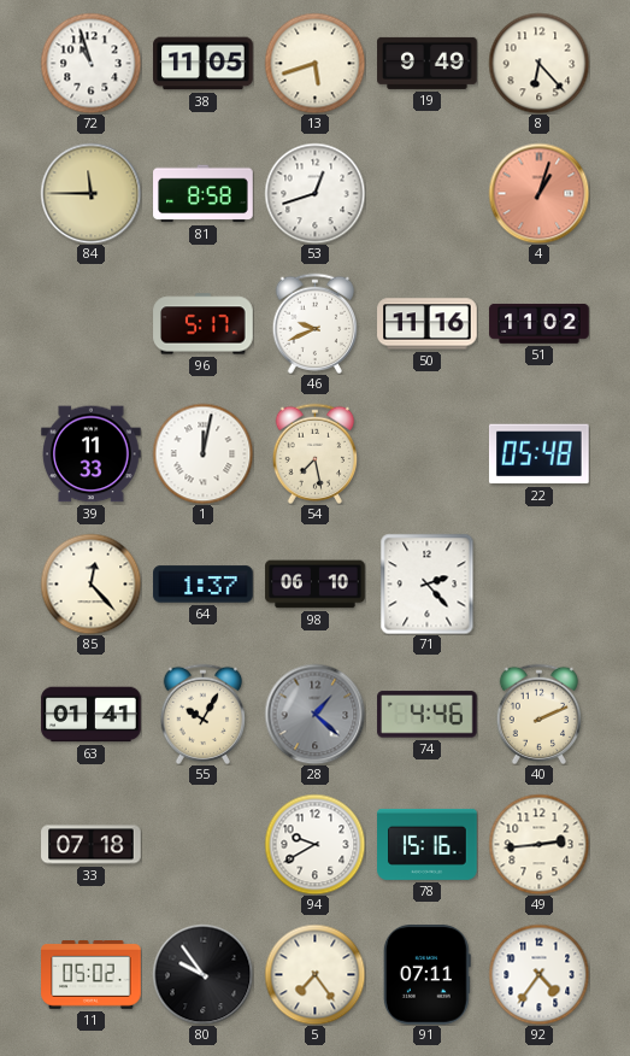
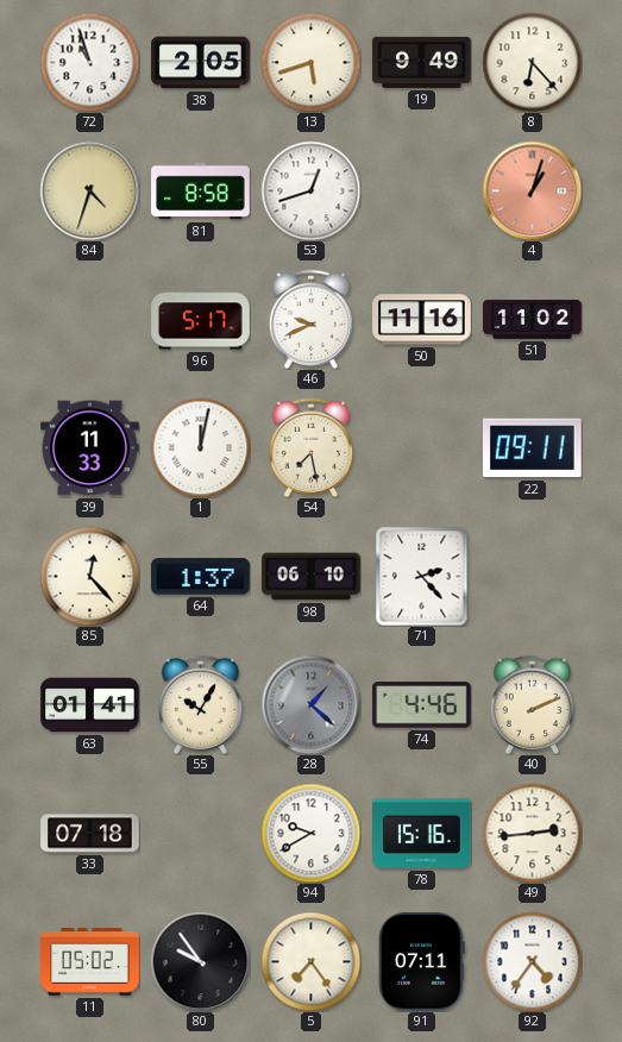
38: 11:05 -> 2:05 (201, 63)
84: 11:45 -> 4:33 (89, 190)
22: 05:48 -> 09:11 (533, 448)
